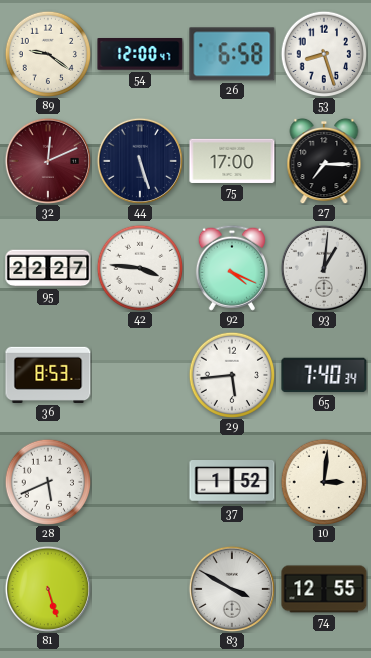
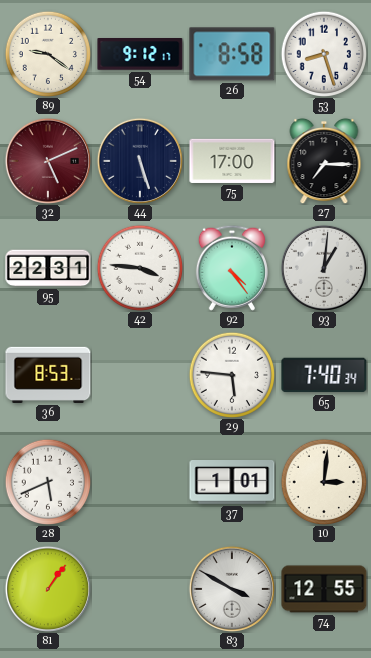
54: 12:00 -> 9:12 (140, 54)
26: 6:58 -> 8:58 (232, 54)
32: 12:11 -> 5:11 (48, 161)
95: 22:27 -> 22:31 (48, 268)
92: 4:19 -> 4:24 (232, 268)
29: 5:44 -> 5:46 (231, 374)
37: 1:52 -> 1:01 (232, 483)
81: 5:27 -> 1:06 (48, 589)
